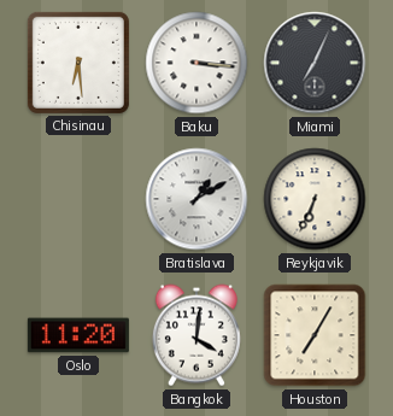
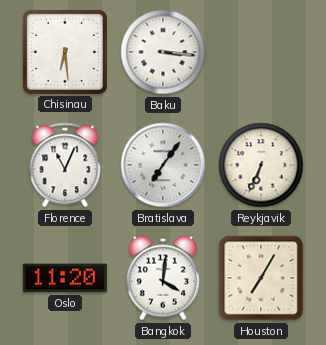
Miami: 7:04 -> none (315, 63)
Florence: none -> 11:04 (65, 165)
Bratislava: 1:10 -> 7:06 (163, 165)
